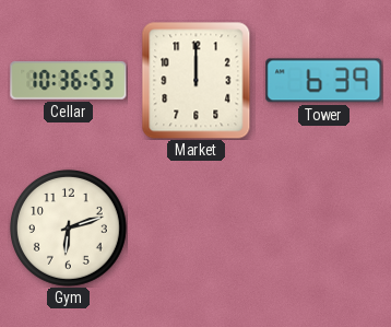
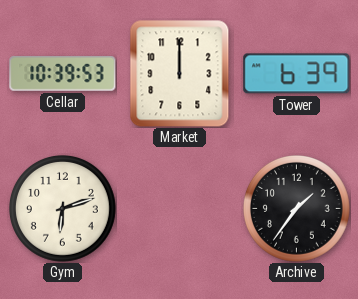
Cellar: 10:36 -> 10:39 (63, 74)
Archive: none -> 1:36 (296, 208)
